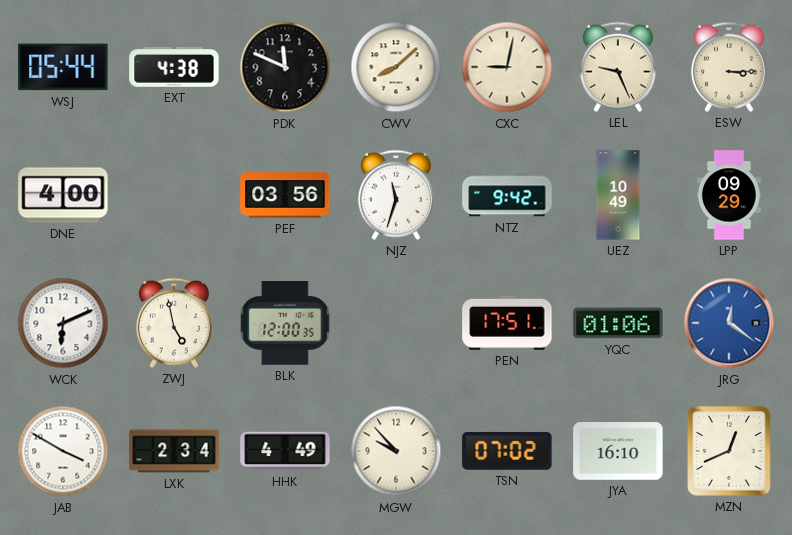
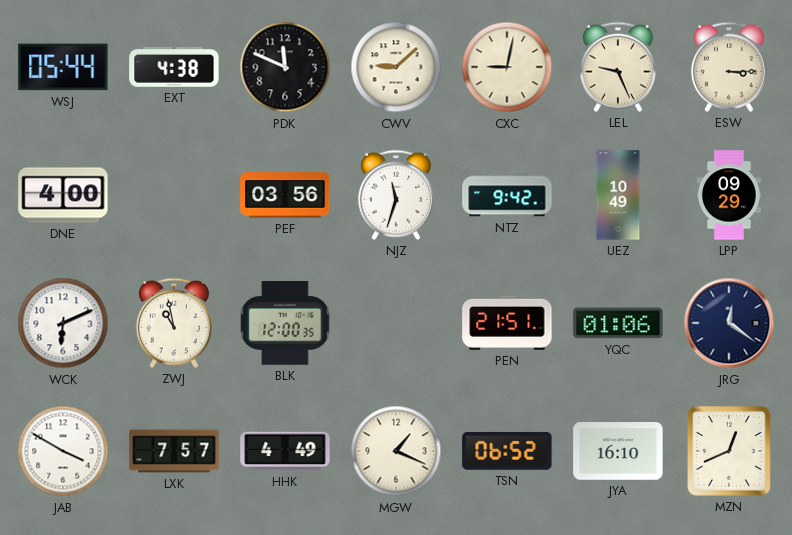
CWV: 8:08 -> 9:08 (396, 67)
ZWJ: 4:58 -> 10:58 (174, 323)
PEN: 17:51 -> 21:51 (507, 323)
JRG dial: blue -> navy (729, 323)
LXK: 2:34 -> 7:57 (174, 451)
MGW: 9:53 -> 1:19 (396, 451)
TSN: 07:02 -> 06:52 (507, 451)
